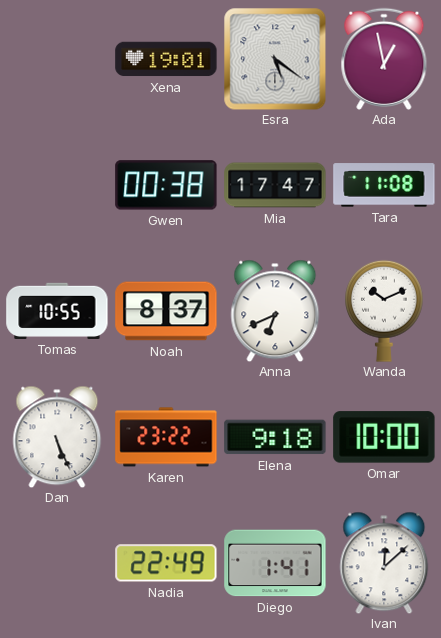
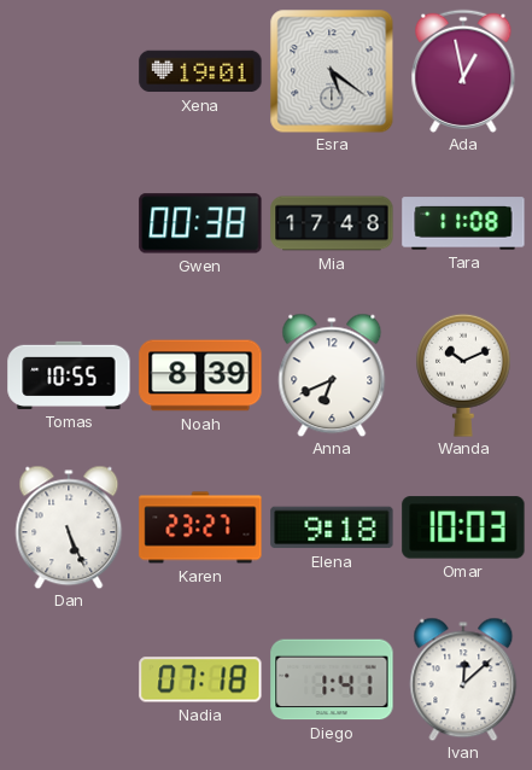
Mia: 17:47 -> 17:48 (332, 223)
Noah: 8:37 -> 8:39 (200, 375)
Karen: 23:22 -> 23:27 (200, 527)
Omar: 10:00 -> 10:03 (463, 527)
Nadia: 22:49 -> 07:18 (200, 679)
